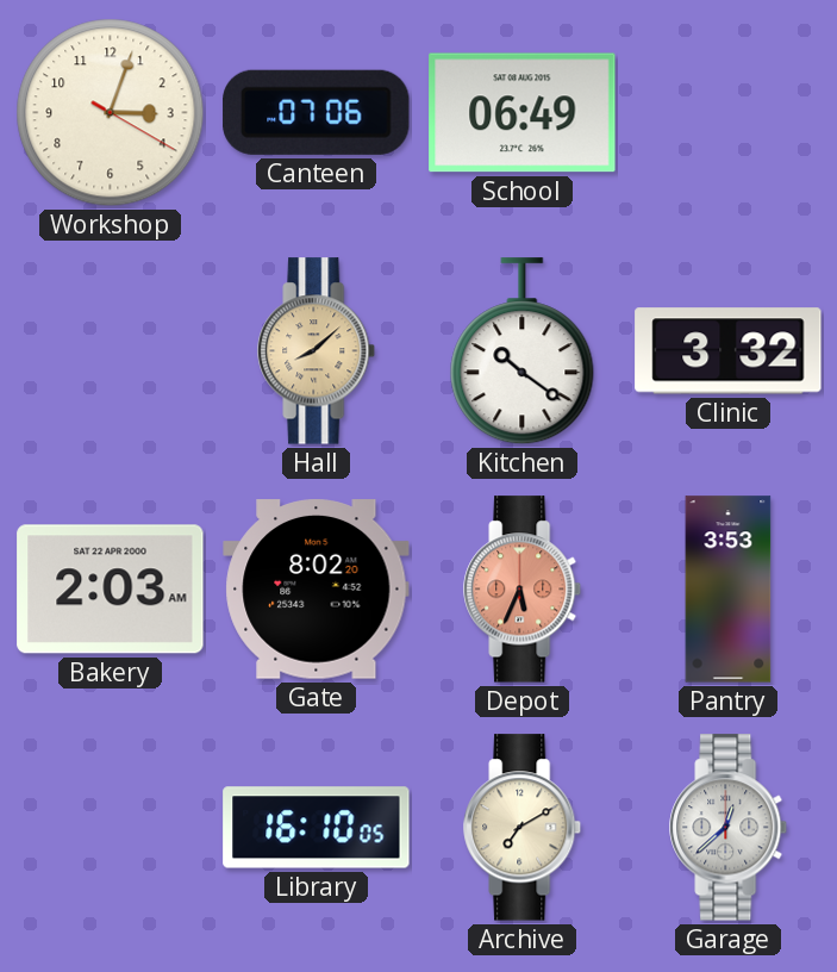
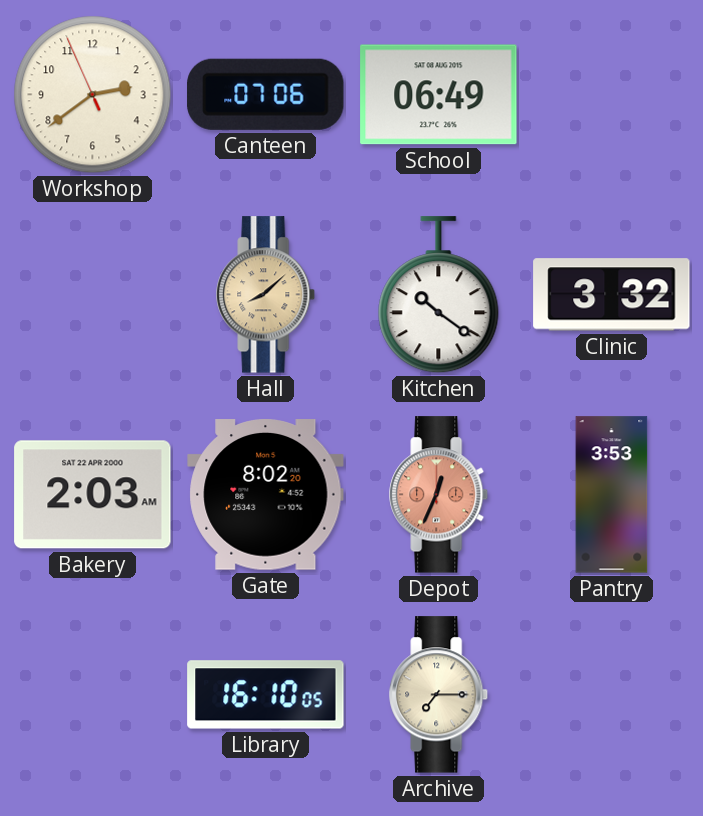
Workshop: 3:03 -> 2:38 (93, 95)
Depot: 5:34 -> 12:34 (439, 495)
Archive: 7:10 -> 7:15 (439, 695)
Garage: 12:38 -> none (729, 828)
